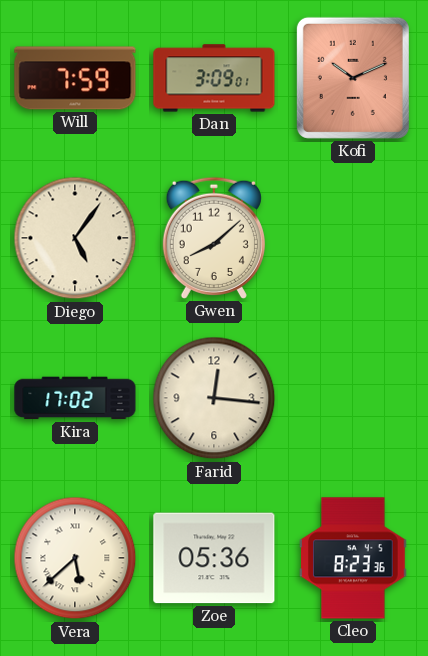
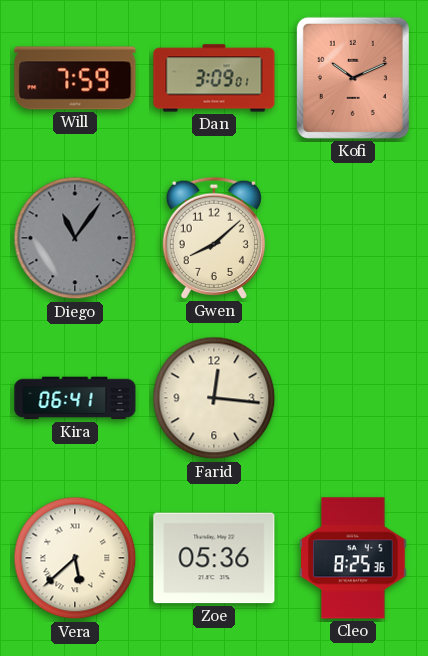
Diego: 5:06 -> 11:06 (75, 238)
Diego dial: cream -> grey (75, 238)
Kira: 17:02 -> 06:41 (75, 398)
Cleo: 8:23 -> 8:25 (353, 558)
